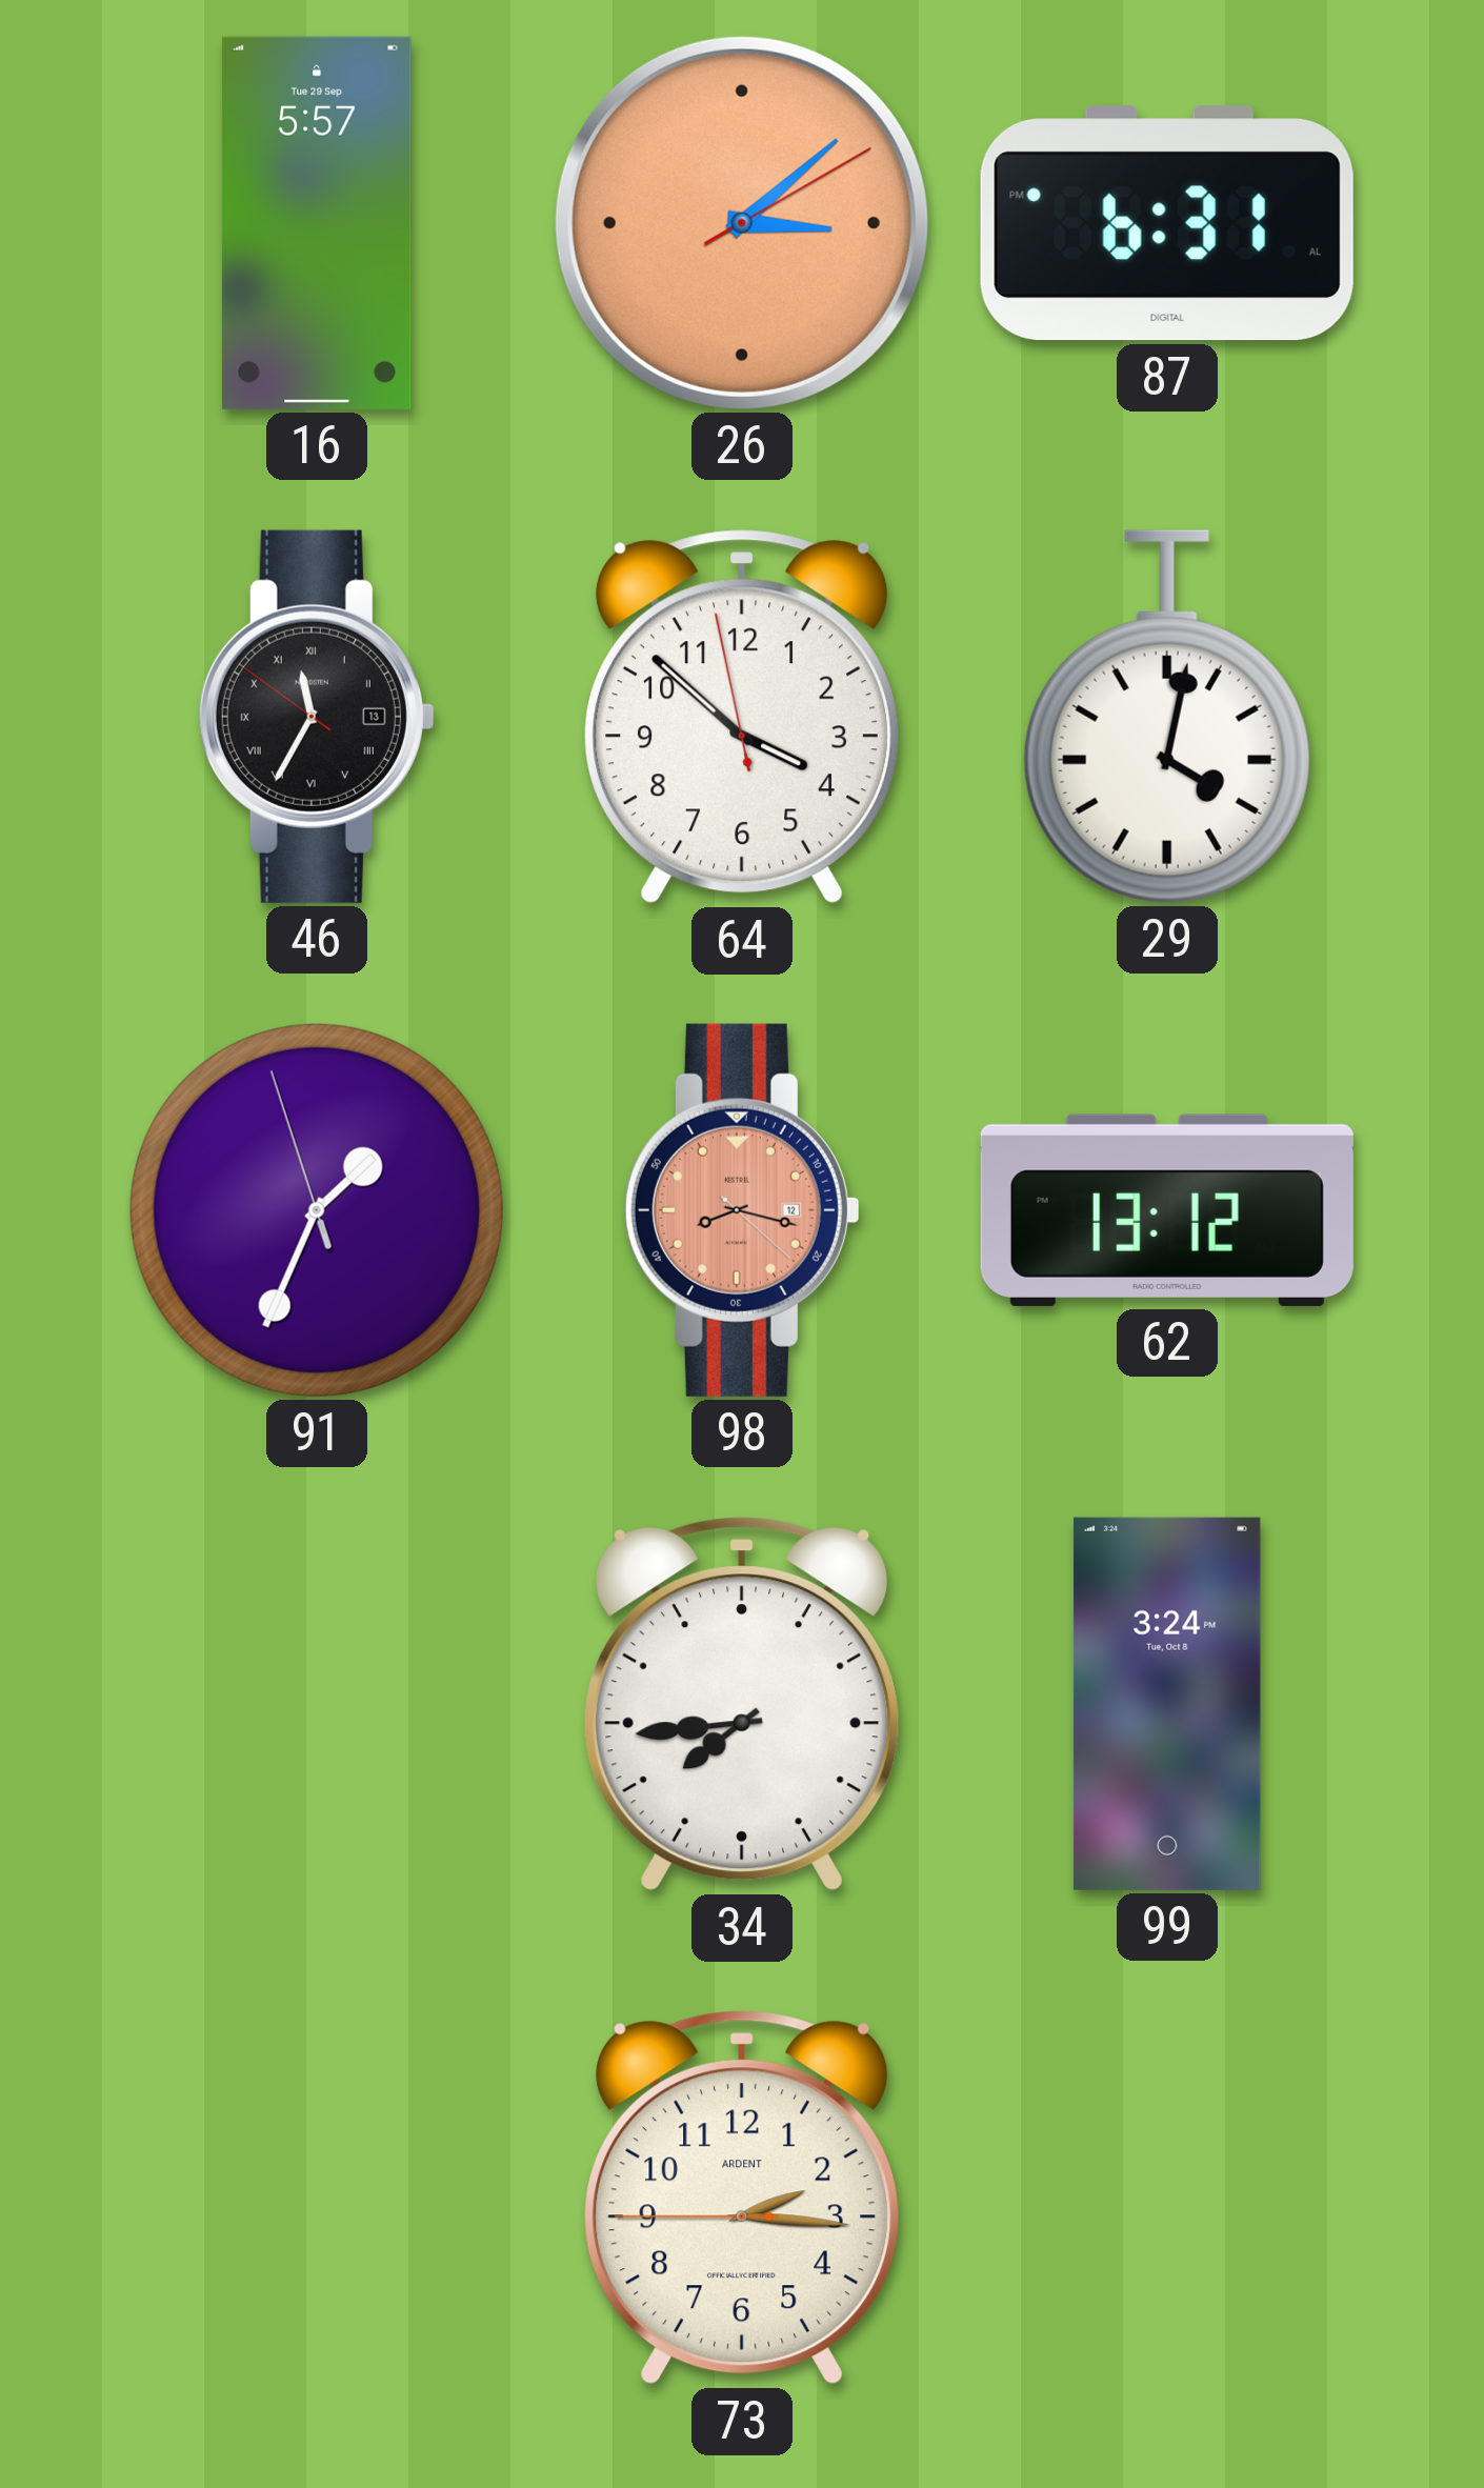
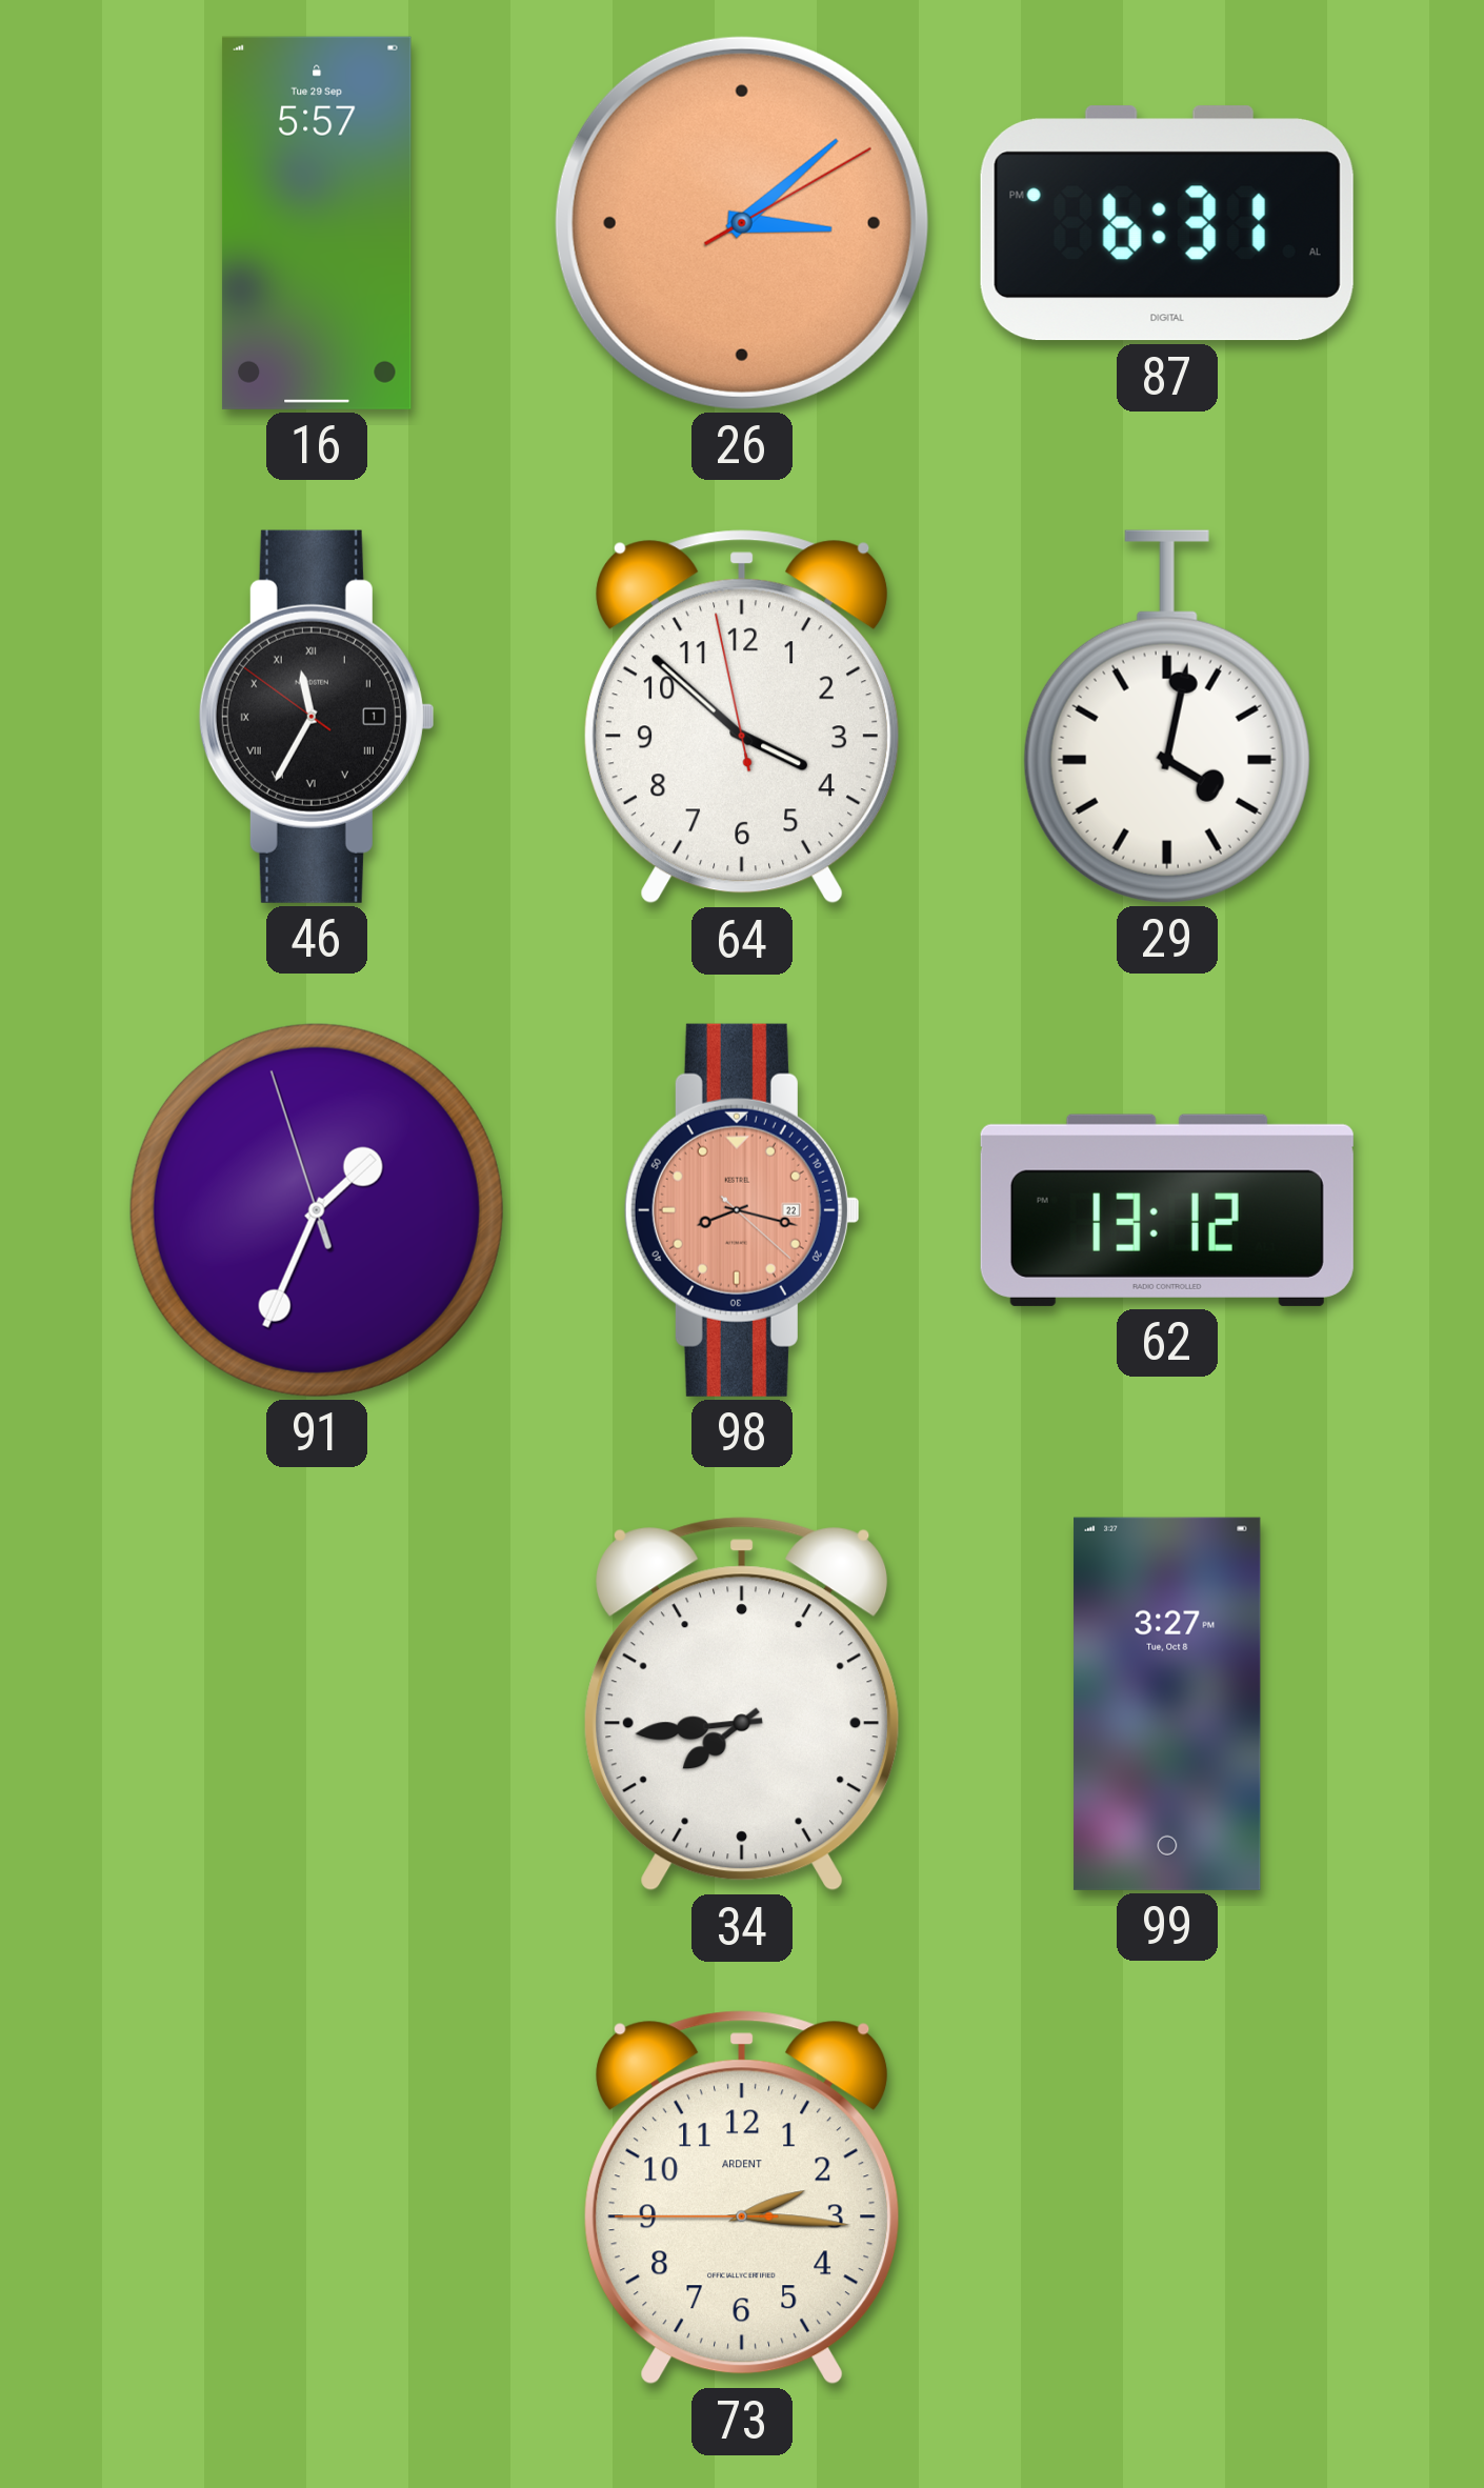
46 date: 13 -> 1 (317, 717)
98 date: 12 -> 22 (742, 1210)
99: 3:24 -> 3:27 (1167, 1704)
